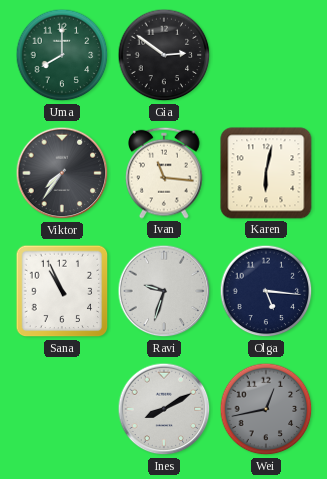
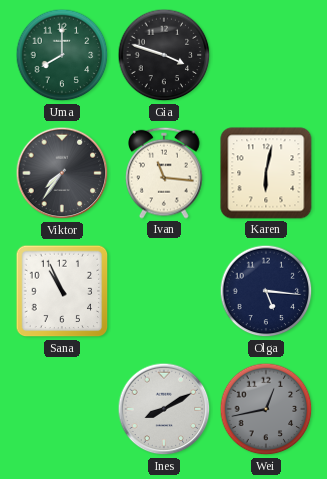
Gia: 2:51 -> 3:48 (164, 55)
Ravi: 9:33 -> none (164, 291)
